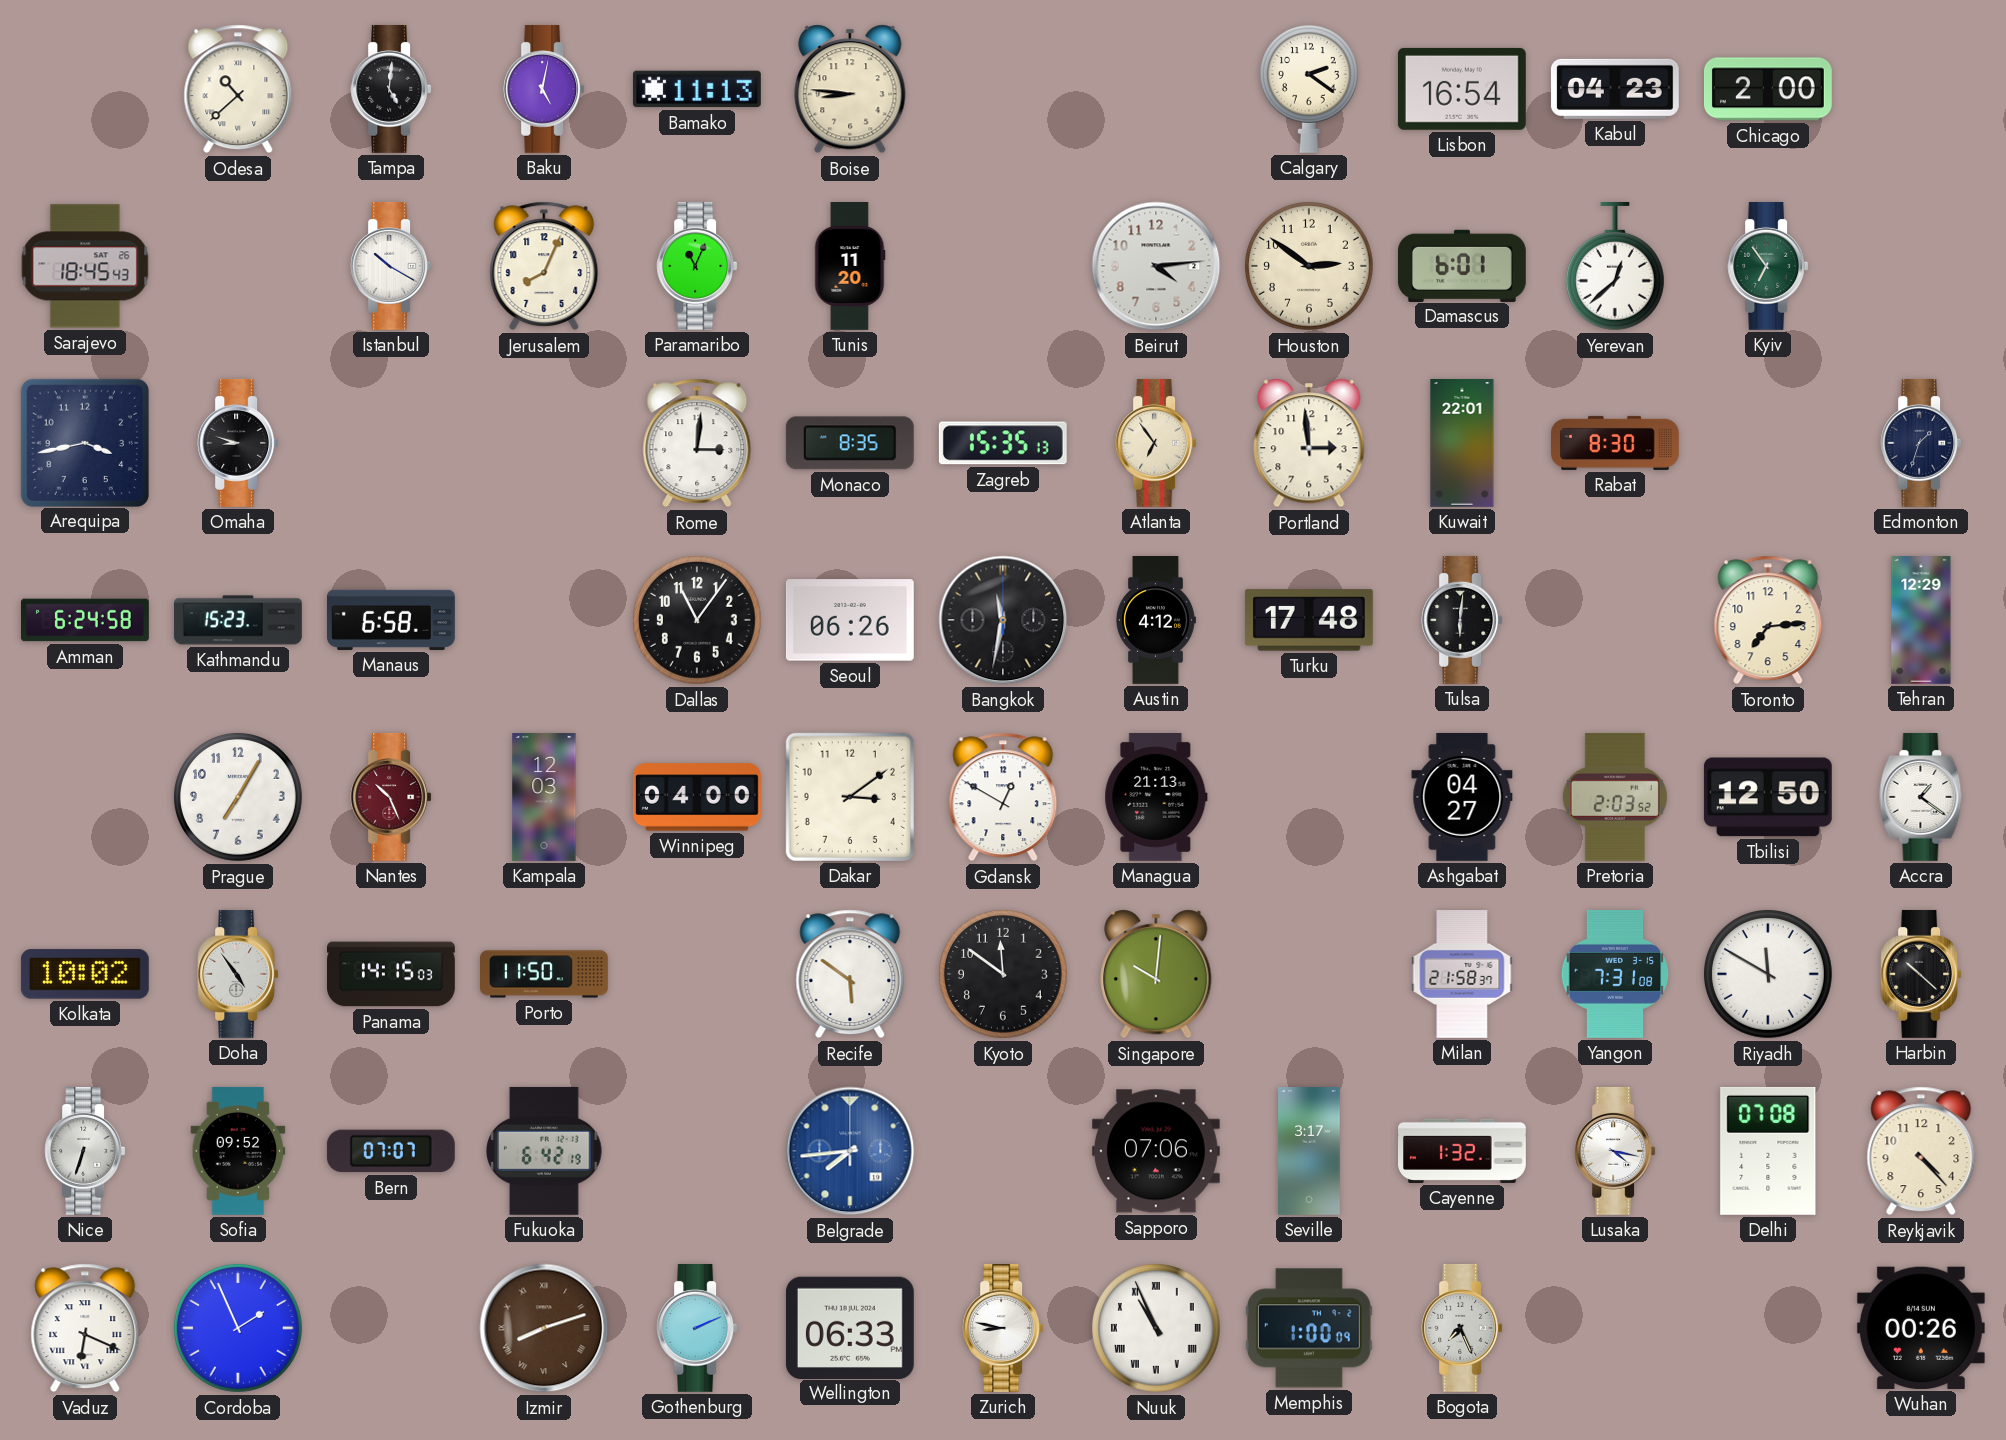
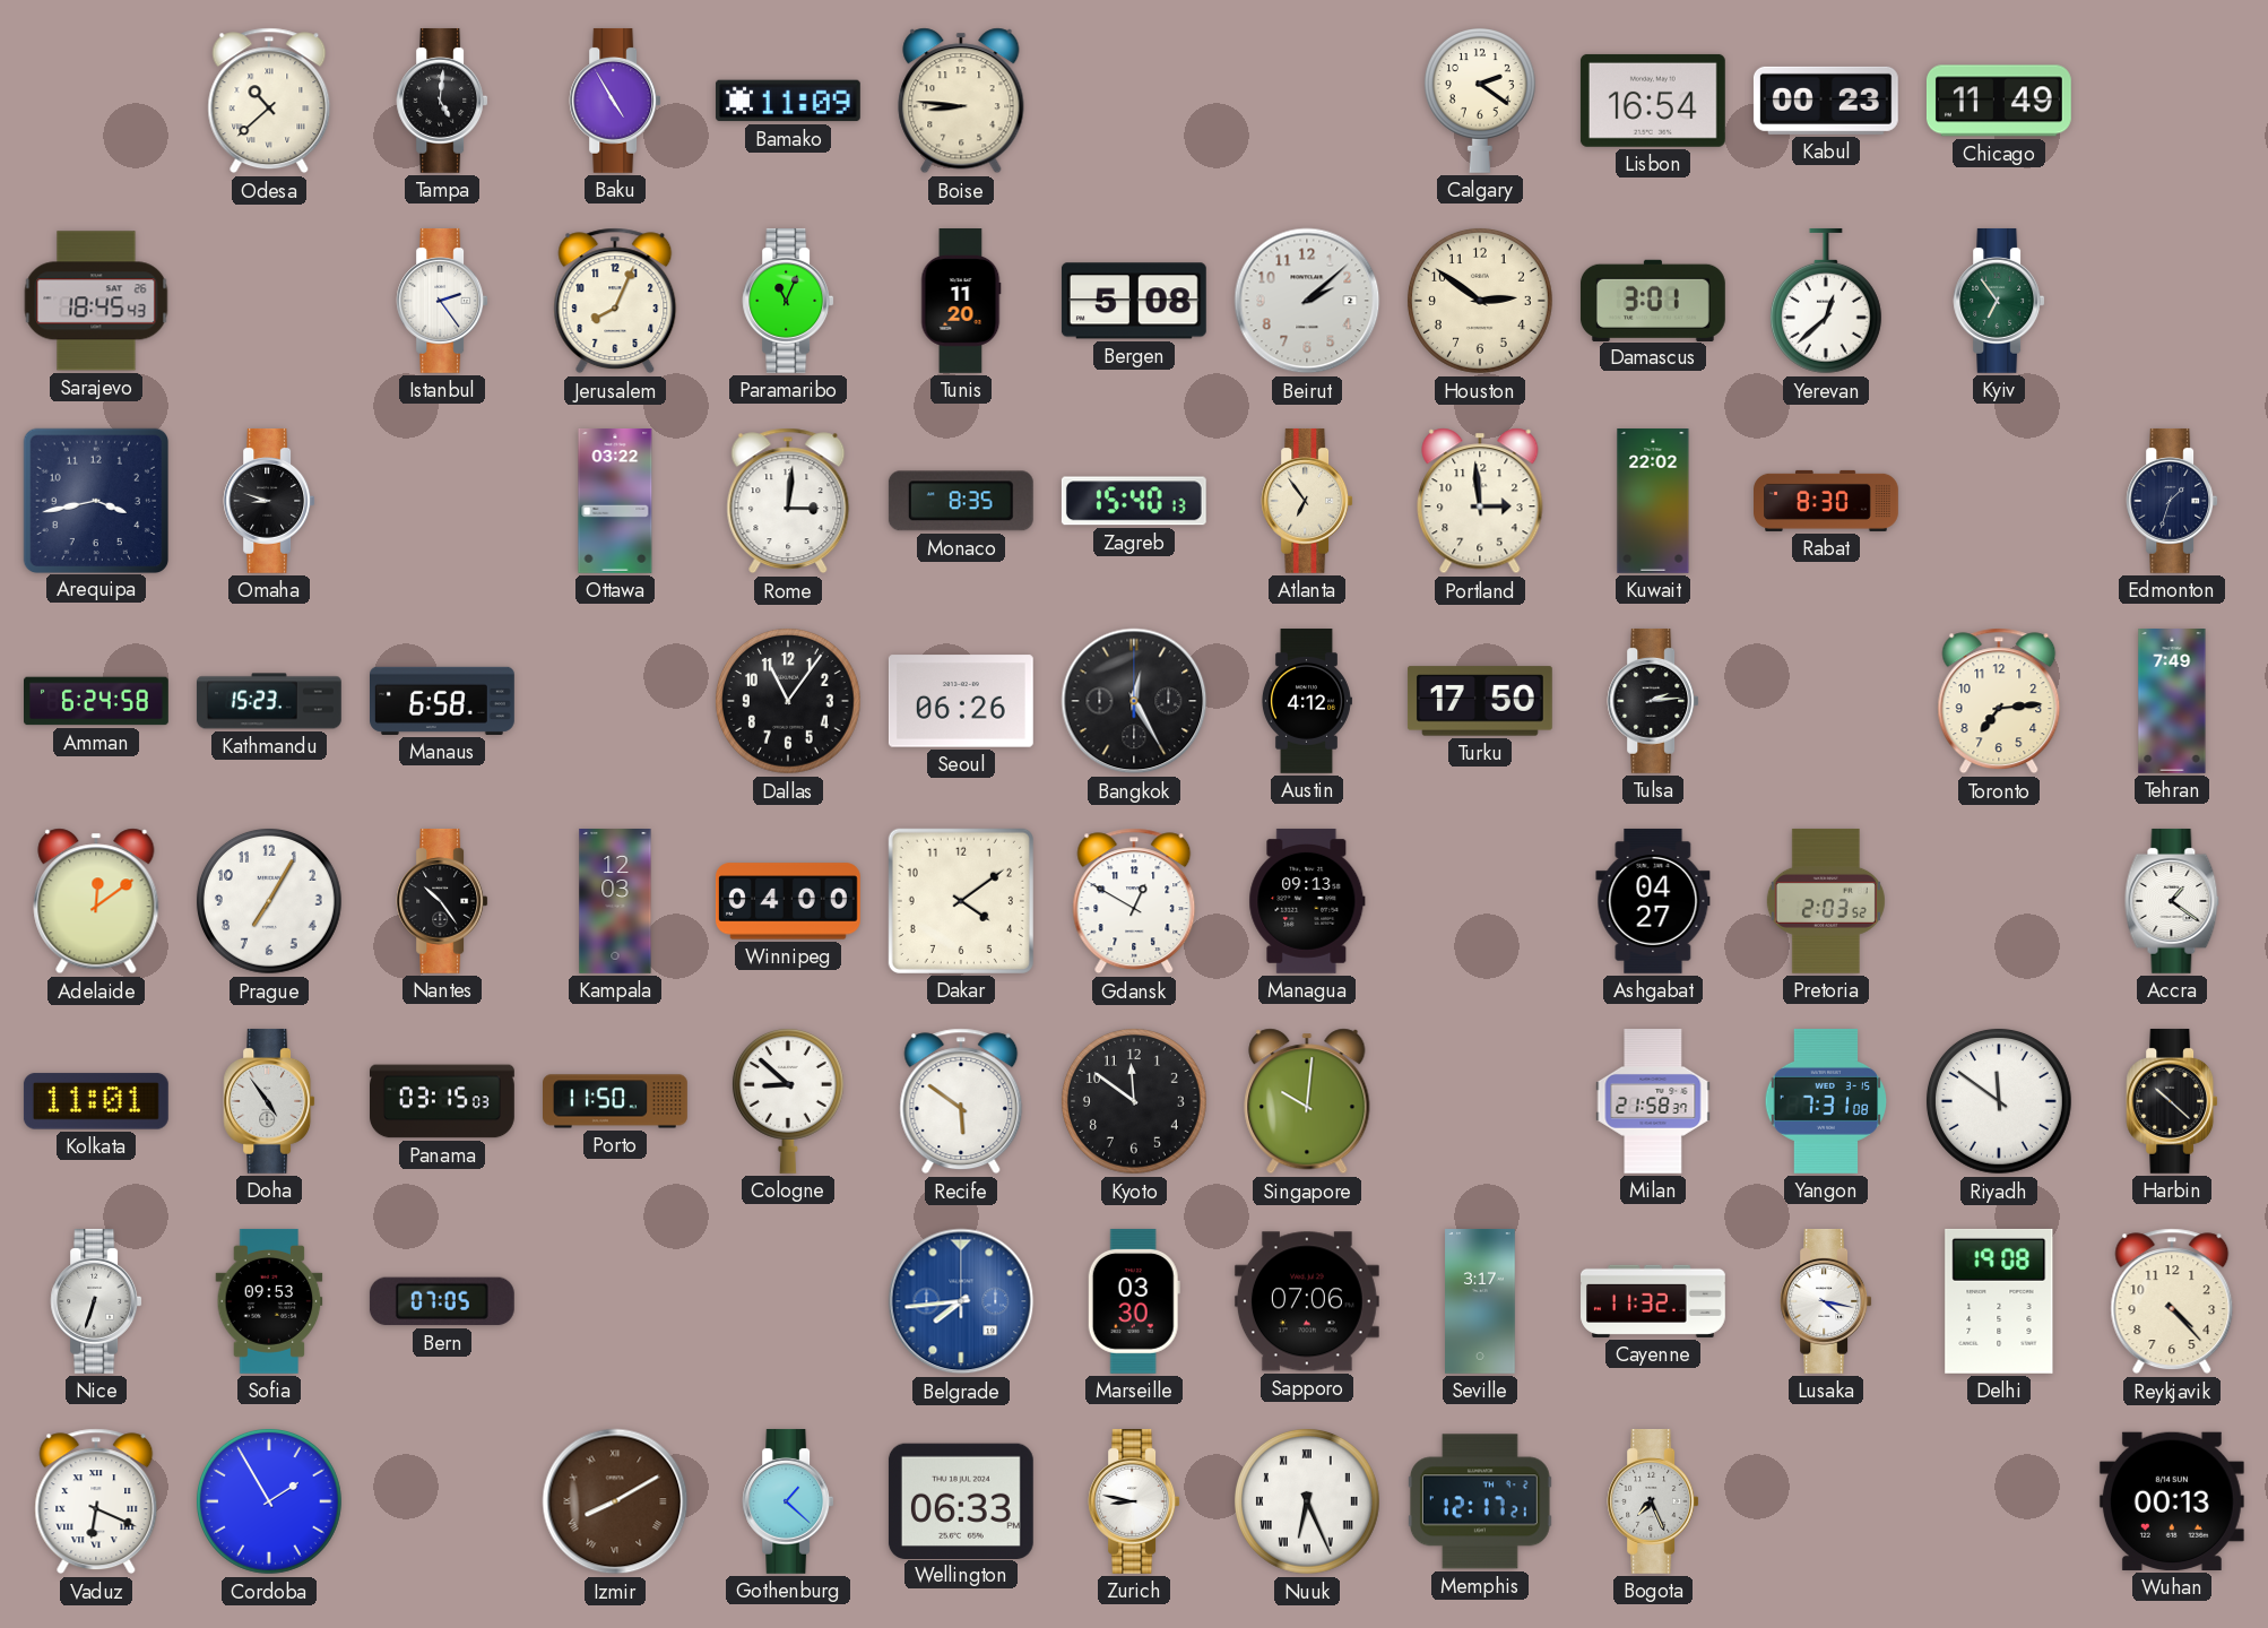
Baku: 5:02 -> 4:55 (615, 101)
Bamako: 11:13 -> 11:09 (788, 101)
Kabul: 04:23 -> 00:23 (1826, 101)
Chicago: 2:00 -> 11:49 (1999, 101)
Istanbul: 10:20 -> 2:24 (442, 301)
Bergen: none -> 5:08 (1134, 301)
Beirut: 4:14 -> 2:08 (1307, 301)
Damascus: 6:01 -> 3:01 (1653, 300)
Ottawa: none -> 03:22 (615, 502)
Zagreb: 15:35 -> 15:40 (1134, 501)
Kuwait: 22:01 -> 22:02 (1653, 502)
Bangkok: 11:32 -> 12:25 (1134, 701)
Turku: 17:48 -> 17:50 (1480, 701)
Tulsa: 6:01 -> 2:14 (1653, 701)
Tehran: 12:29 -> 7:49 (2172, 702)
Adelaide: none -> 12:09 (96, 901)
Nantes: 10:26 -> 10:24 (442, 901)
Nantes dial: burgundy -> black (442, 901)
Dakar: 3:09 -> 4:09 (961, 901)
Managua: 21:13 -> 09:13 (1307, 901)
Tbilisi: 12:50 -> none (1768, 797)
Kolkata: 10:02 -> 11:01 (96, 1101)
Panama: 14:15 -> 03:15 (443, 1101)
Cologne: none -> 8:52 (788, 1101)
Riyadh: 11:50 -> 11:51 (1999, 1101)
Sofia: 09:52 -> 09:53 (269, 1301)
Bern: 07:07 -> 07:05 (442, 1301)
Fukuoka: 6:42 -> none (544, 1151)
Marseille: none -> 03:30 (1134, 1301)
Cayenne: 1:32 -> 11:32 (1654, 1301)
Delhi: 07:08 -> 19:08 (1999, 1301)
Cordoba: 1:56 -> 1:55 (269, 1501)
Izmir: 8:12 -> 8:10 (615, 1501)
Gothenburg: 2:11 -> 1:22 (788, 1501)
Nuuk: 10:56 -> 6:26 (1307, 1501)
Memphis: 1:00 -> 12:17 (1480, 1501)
Wuhan: 00:26 -> 00:13 (2172, 1501)
